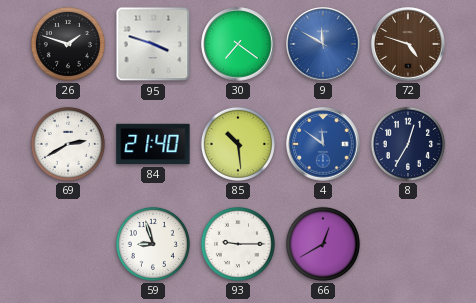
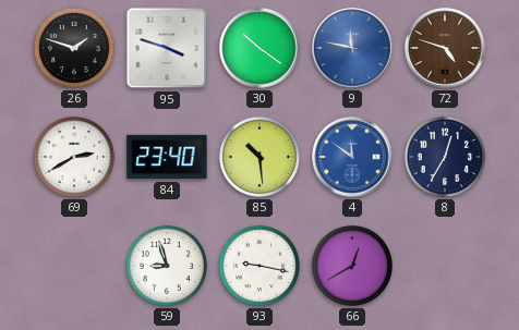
30: 7:21 -> 10:21 (259, 48)
9: 11:50 -> 11:47 (352, 48)
84: 21:40 -> 23:40 (167, 157)
93: 9:15 -> 9:17 (259, 266)
